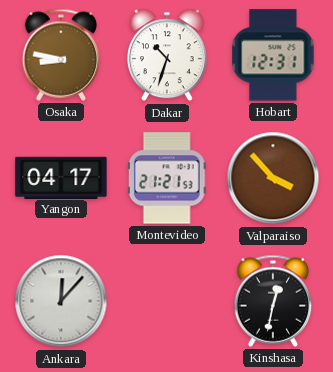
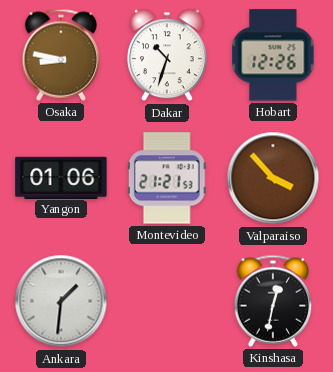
Hobart: 12:31 -> 12:26 (273, 55)
Yangon: 04:17 -> 01:06 (61, 177)
Ankara: 12:07 -> 1:31 (61, 301)
